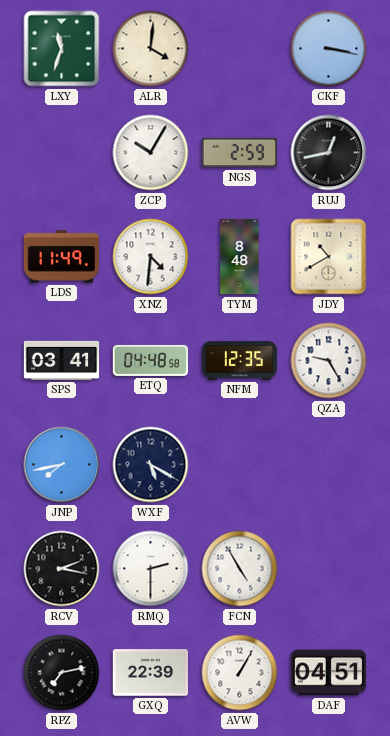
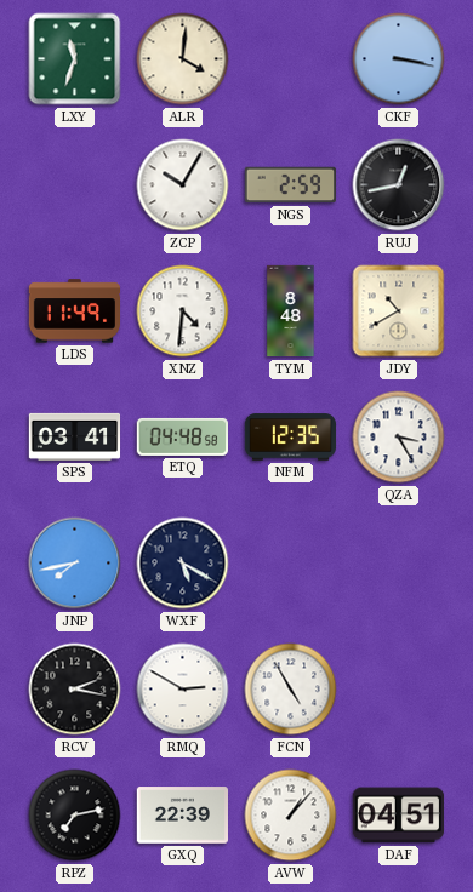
QZA: 9:25 -> 3:25 (399, 438)
RMQ: 2:30 -> 2:50 (183, 690)
AVW: 1:05 -> 1:07 (291, 816)
